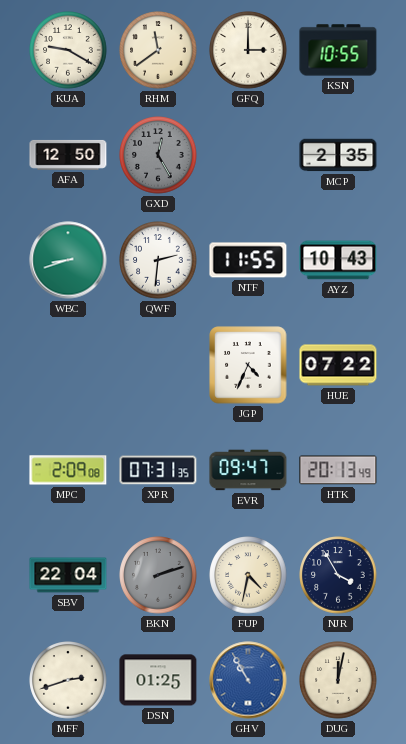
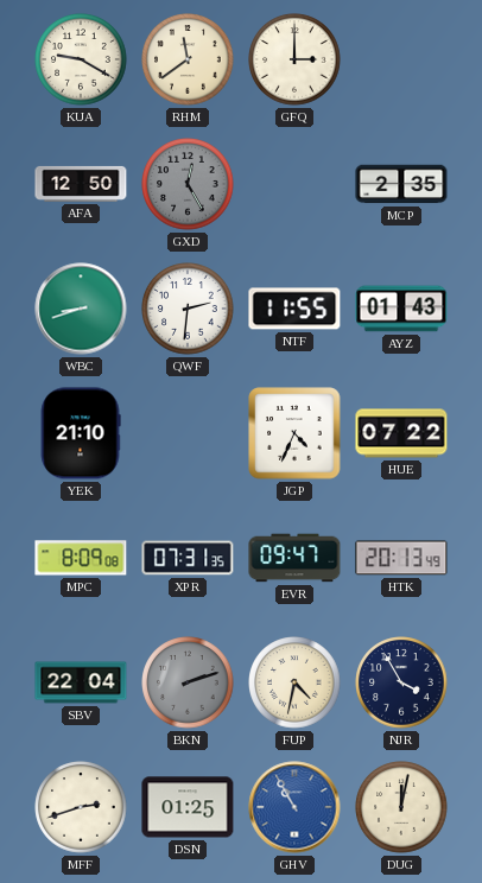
KSN: 10:55 -> none (338, 50)
AYZ: 10:43 -> 01:43 (401, 309)
YEK: none -> 21:10 (81, 433)
MPC: 2:09 -> 8:09 (81, 558)
